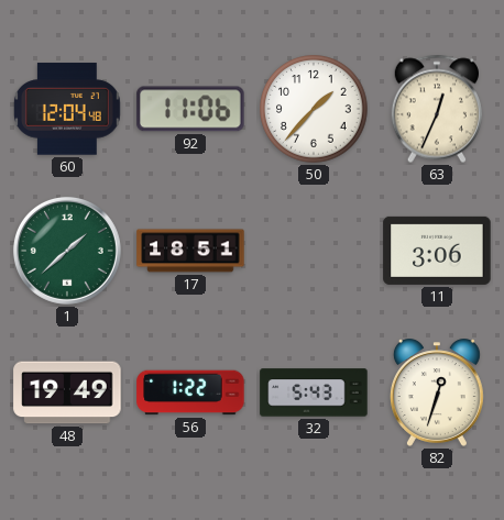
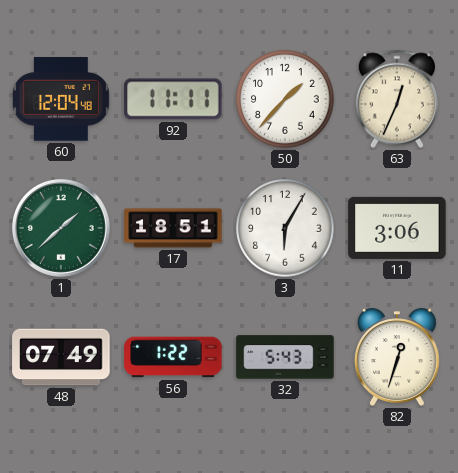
92: 11:06 -> 11:11 (173, 99)
3: none -> 6:05 (285, 228)
48: 19:49 -> 07:49 (61, 357)
